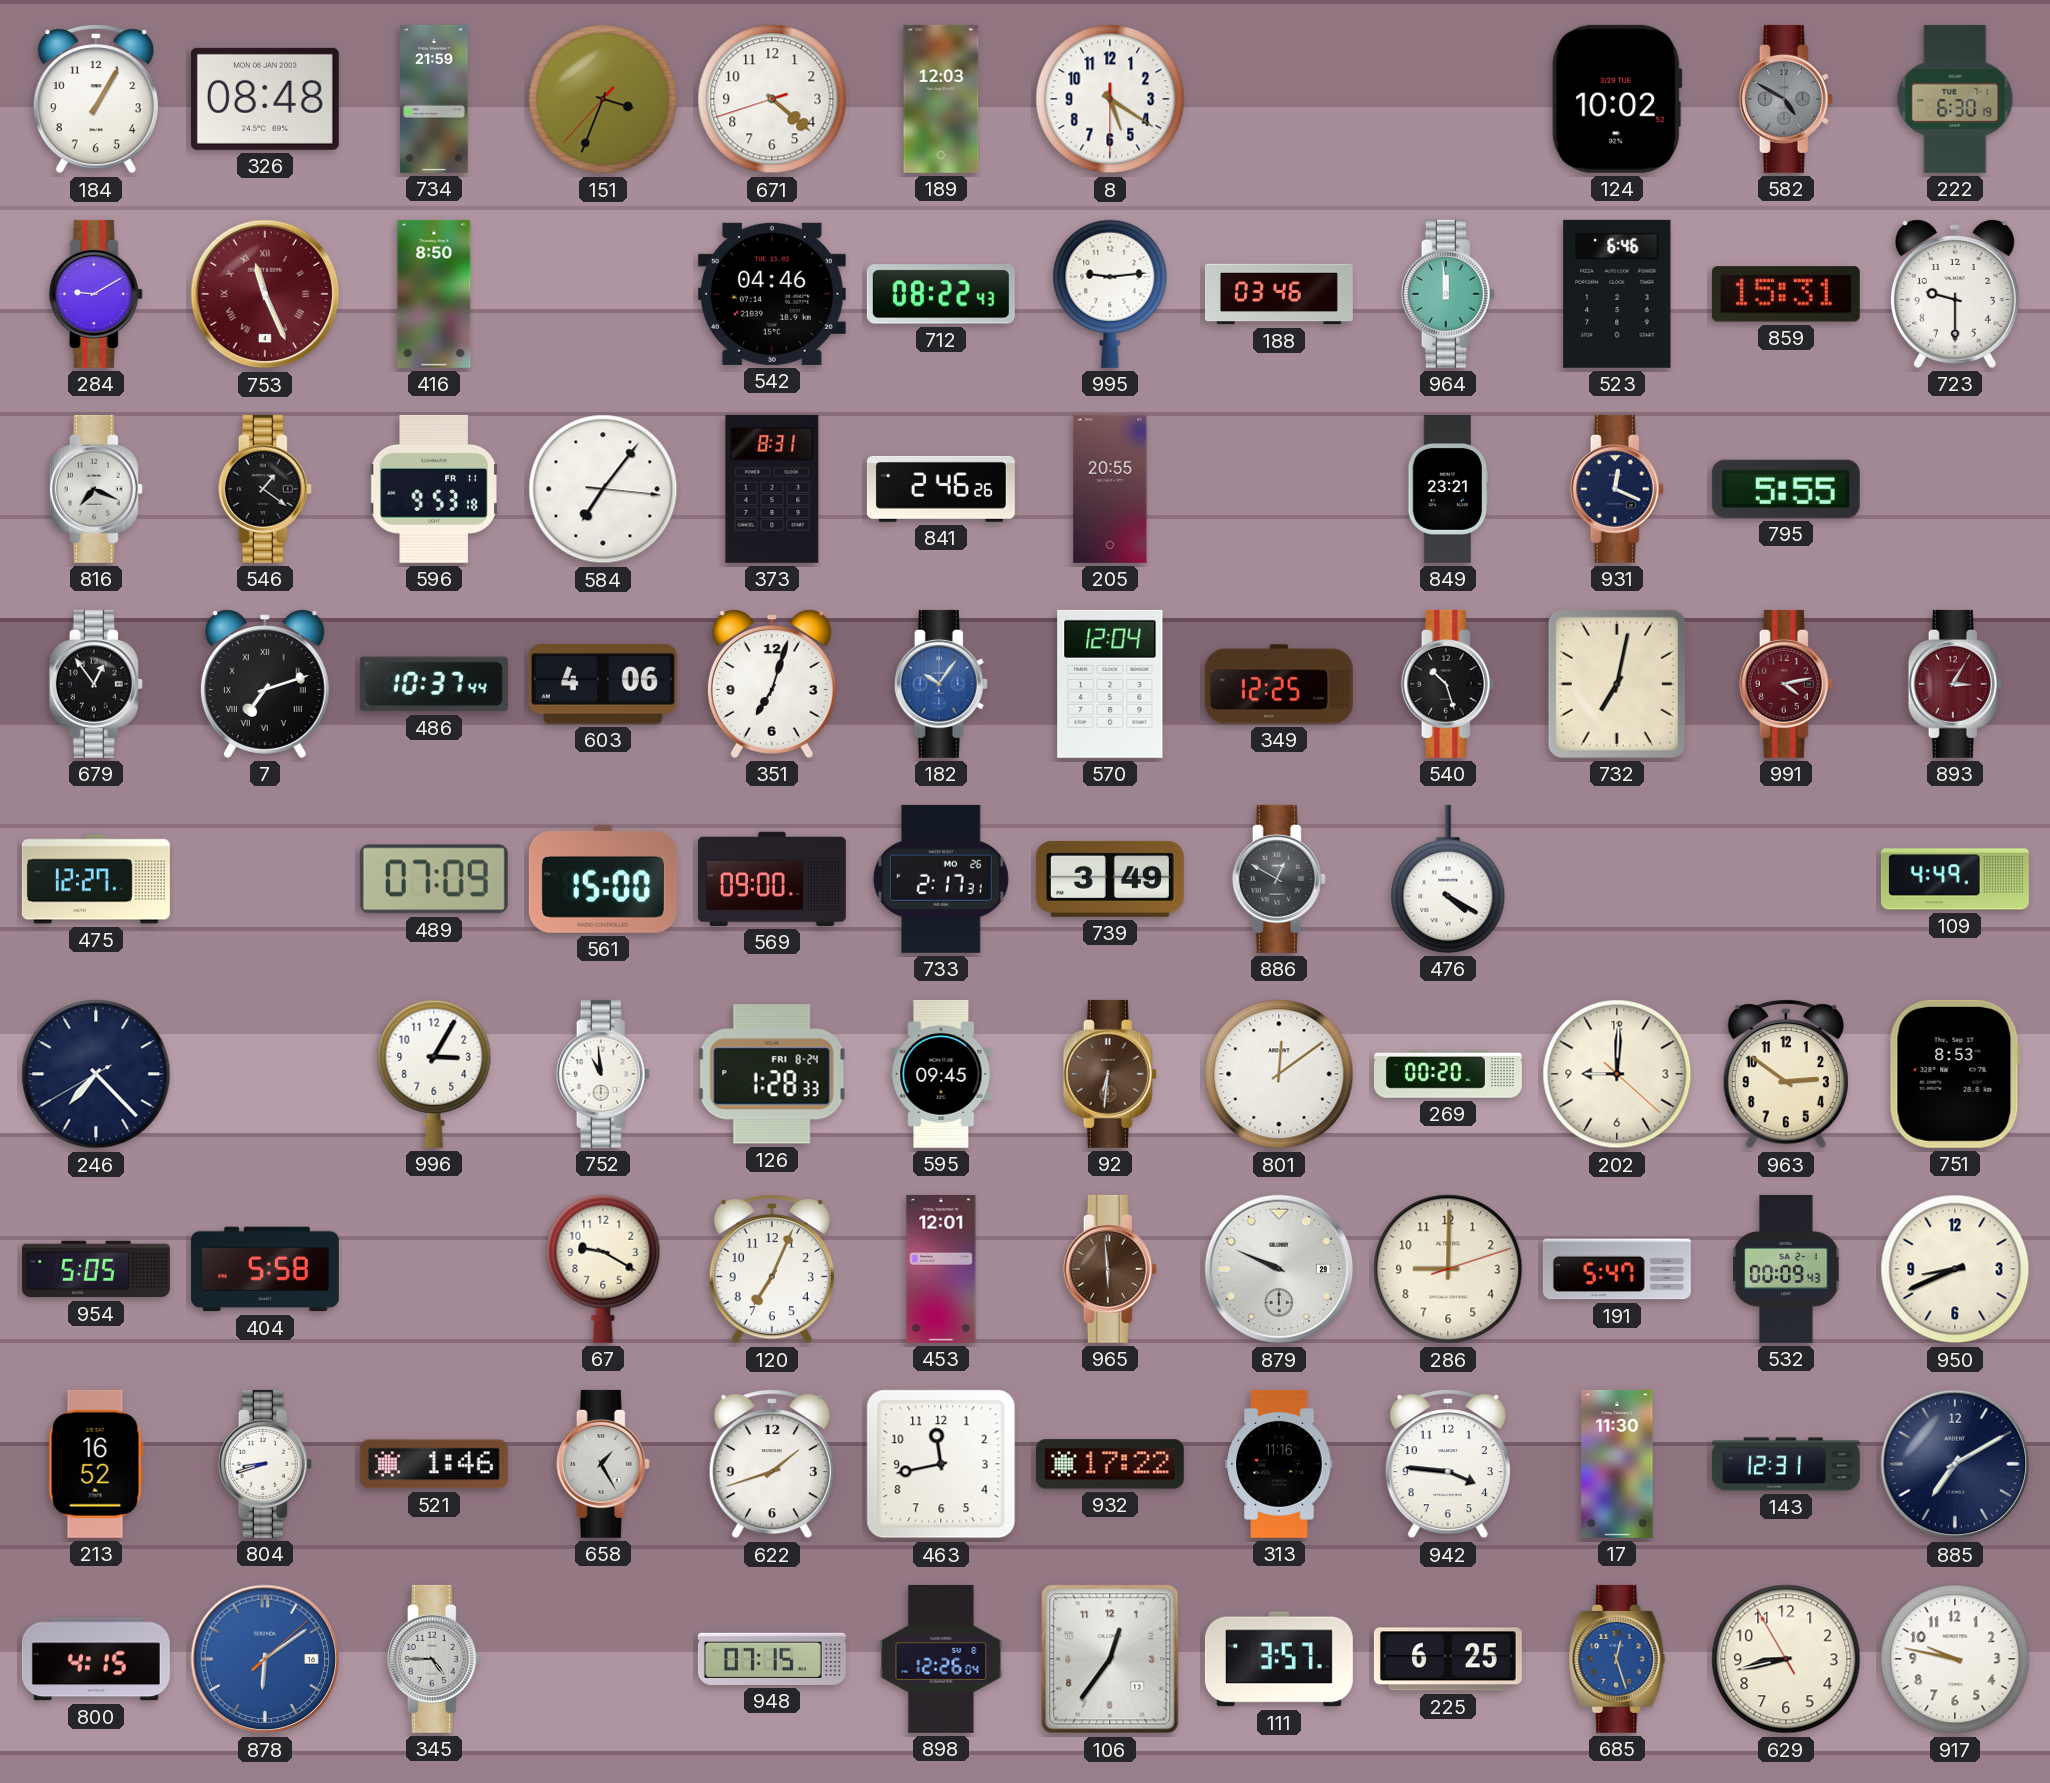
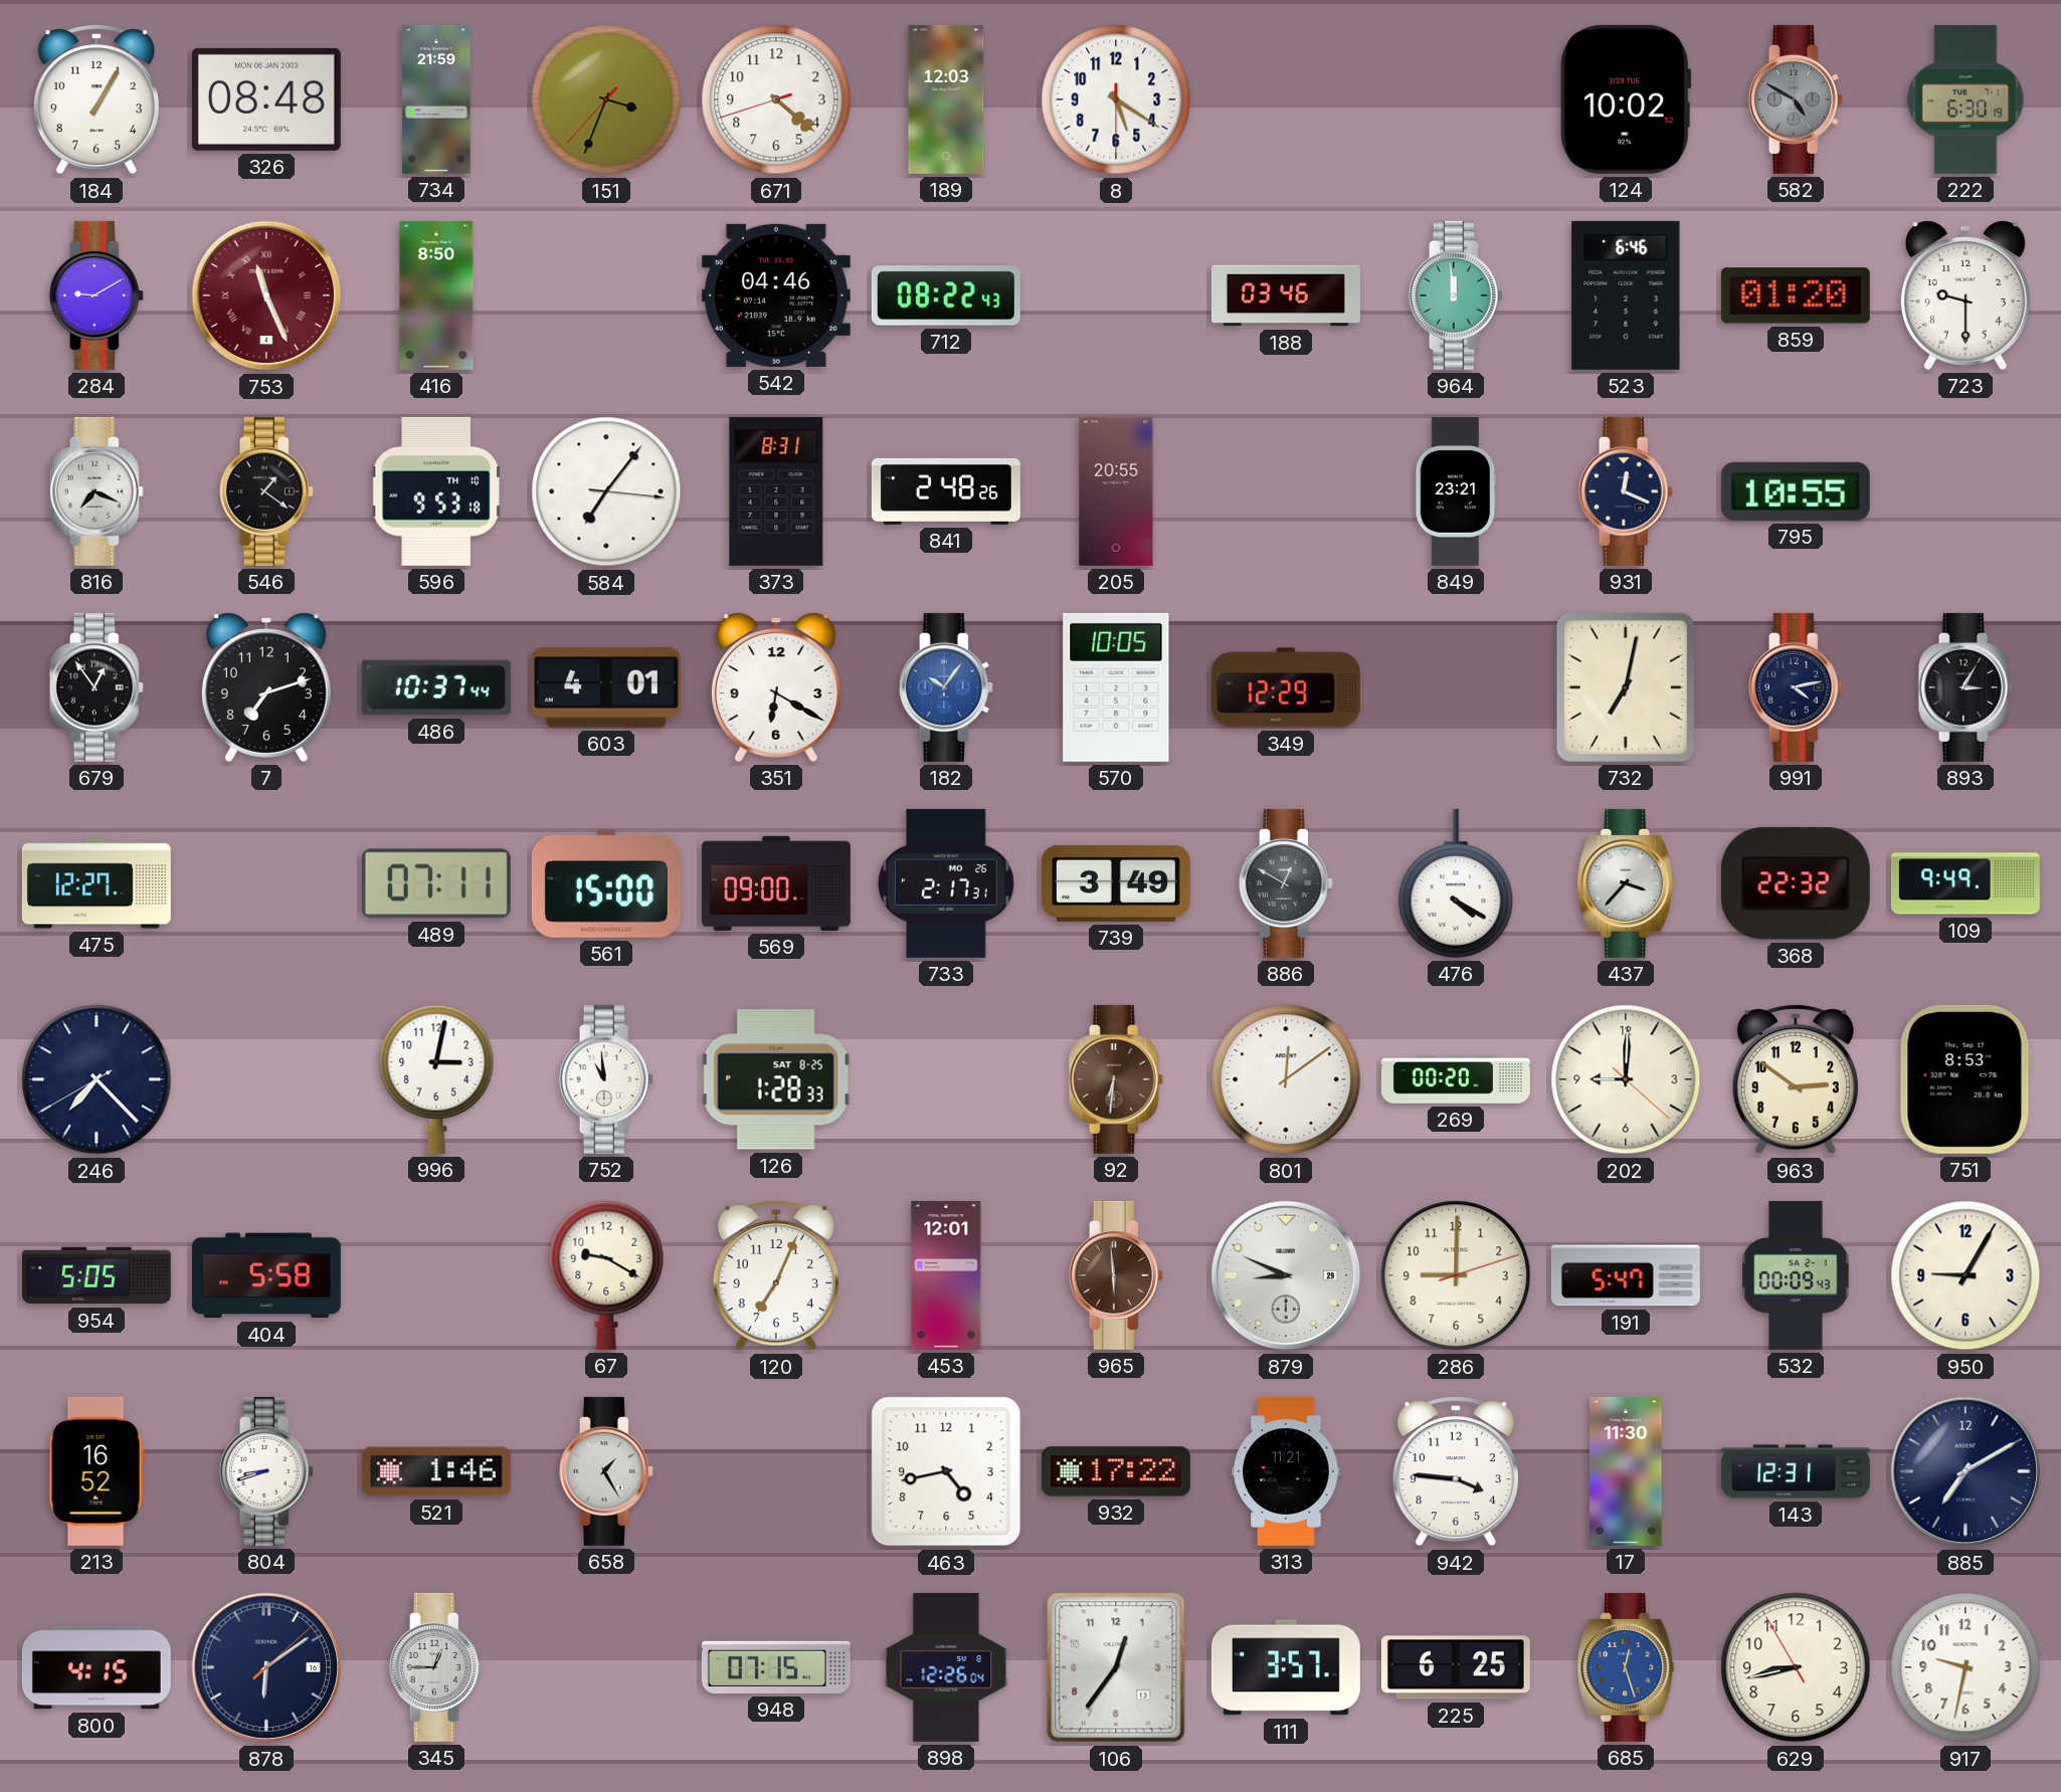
995: 9:14 -> none (1110, 294)
859: 15:31 -> 01:20 (1796, 295)
596 date: FR 11 -> TH 10 (436, 491)
841: 2:46 -> 2:48 (946, 491)
795: 5:55 -> 10:55 (1796, 491)
7 numerals: Roman -> Arabic (266, 687)
603: 4:06 -> 4:01 (606, 687)
351: 7:03 -> 6:20 (776, 687)
570: 12:04 -> 10:05 (1116, 687)
349: 12:25 -> 12:29 (1286, 687)
540: 10:27 -> none (1448, 684)
991 dial: burgundy -> navy (1796, 687)
893 dial: burgundy -> black (1965, 687)
489: 07:09 -> 07:11 (436, 883)
437: none -> 3:37 (1626, 883)
368: none -> 22:32 (1796, 883)
109: 4:49 -> 9:49 (1965, 883)
996: 3:05 -> 3:02 (436, 1079)
126 date: FRI 8-24 -> SAT 8-25 (776, 1079)
595: 09:45 -> none (941, 1074)
879: 9:49 -> 8:49 (1286, 1275)
950: 8:41 -> 9:05 (1965, 1275)
622: 1:42 -> none (772, 1465)
463: 11:43 -> 4:43 (946, 1471)
313: 11:16 -> 11:21 (1286, 1471)
878 dial: blue -> navy (266, 1667)
345: 4:45 -> 12:45 (436, 1667)
917: 9:47 -> 9:32 (1965, 1667)
